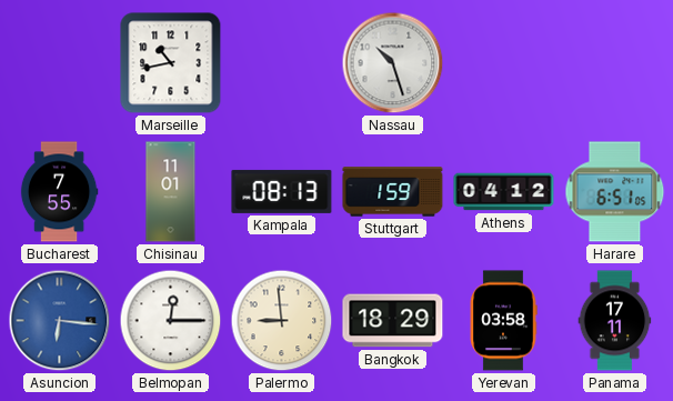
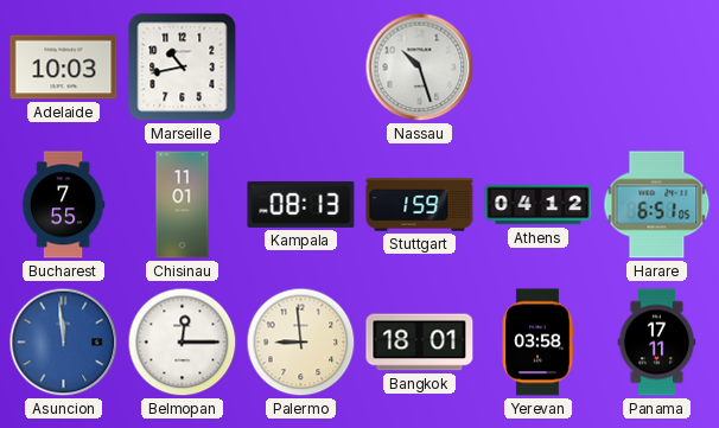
Adelaide: none -> 10:03 (64, 68)
Asuncion: 6:16 -> 11:59 (64, 343)
Bangkok: 18:29 -> 18:01 (420, 343)
